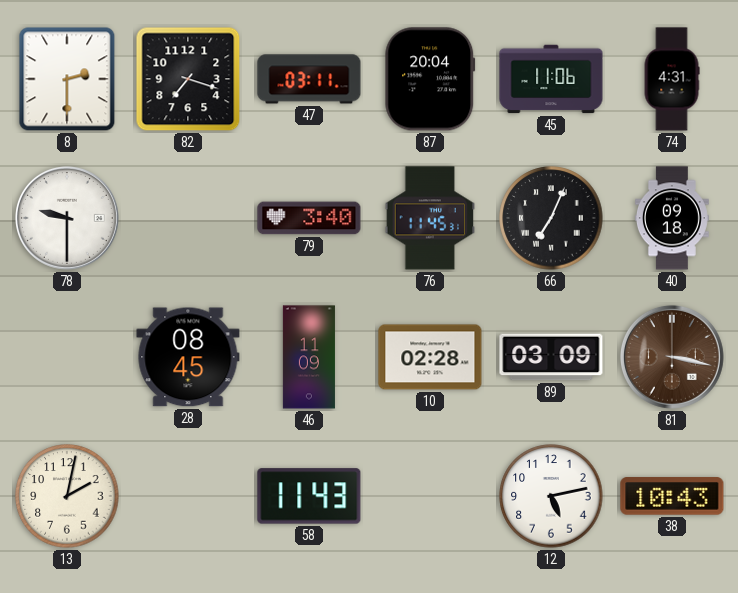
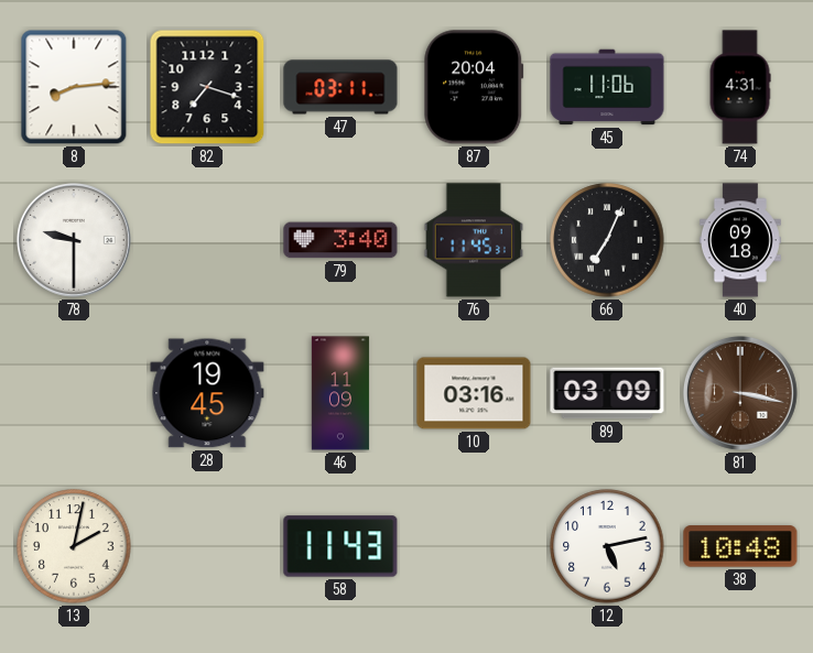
8: 2:30 -> 8:14 (74, 87)
28: 08:45 -> 19:45 (207, 393)
10: 02:28 -> 03:16 (474, 393)
38: 10:43 -> 10:48 (740, 546)
